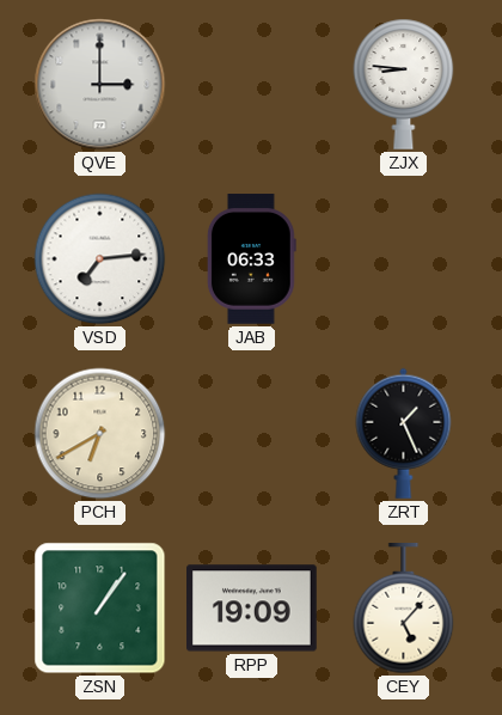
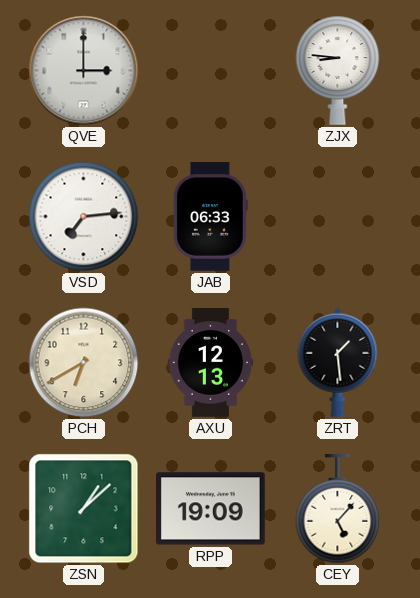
AXU: none -> 12:13 (210, 363)
ZRT: 1:26 -> 1:29 (338, 362)
ZSN: 1:06 -> 1:08 (84, 509)
